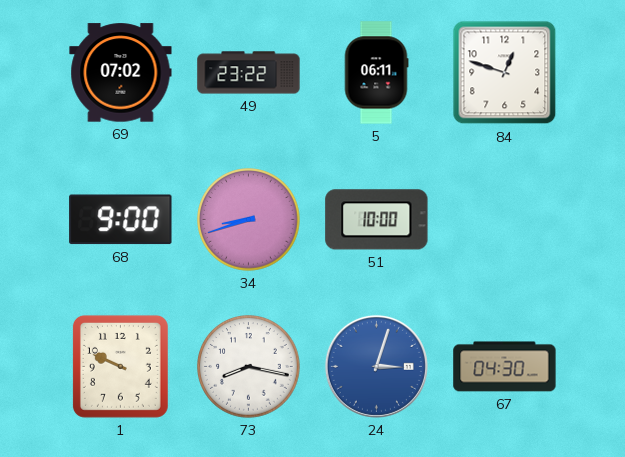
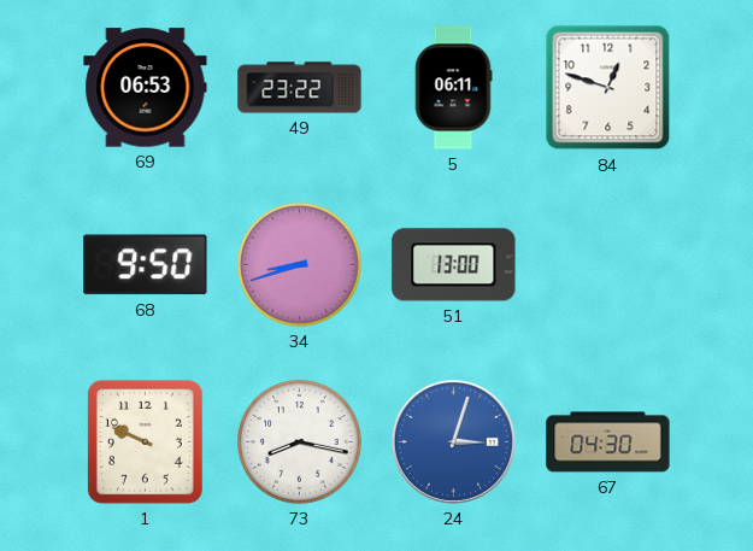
69: 07:02 -> 06:53 (146, 88)
68: 9:00 -> 9:50 (146, 265)
51: 10:00 -> 13:00 (454, 265)
